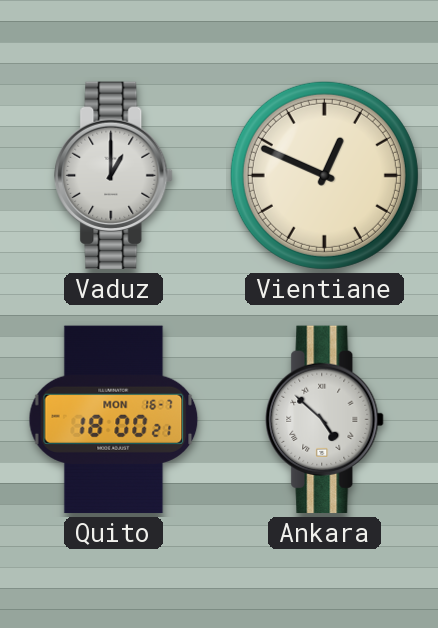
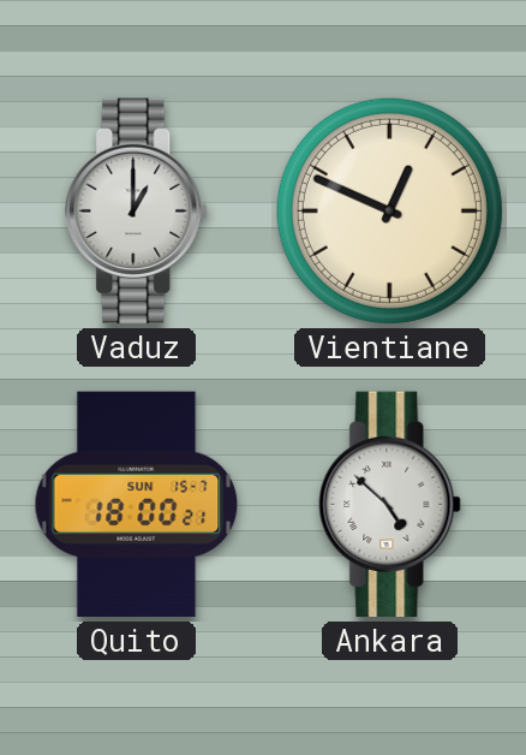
Quito date: MON 16-7 -> SUN 15-7 (137, 505)
